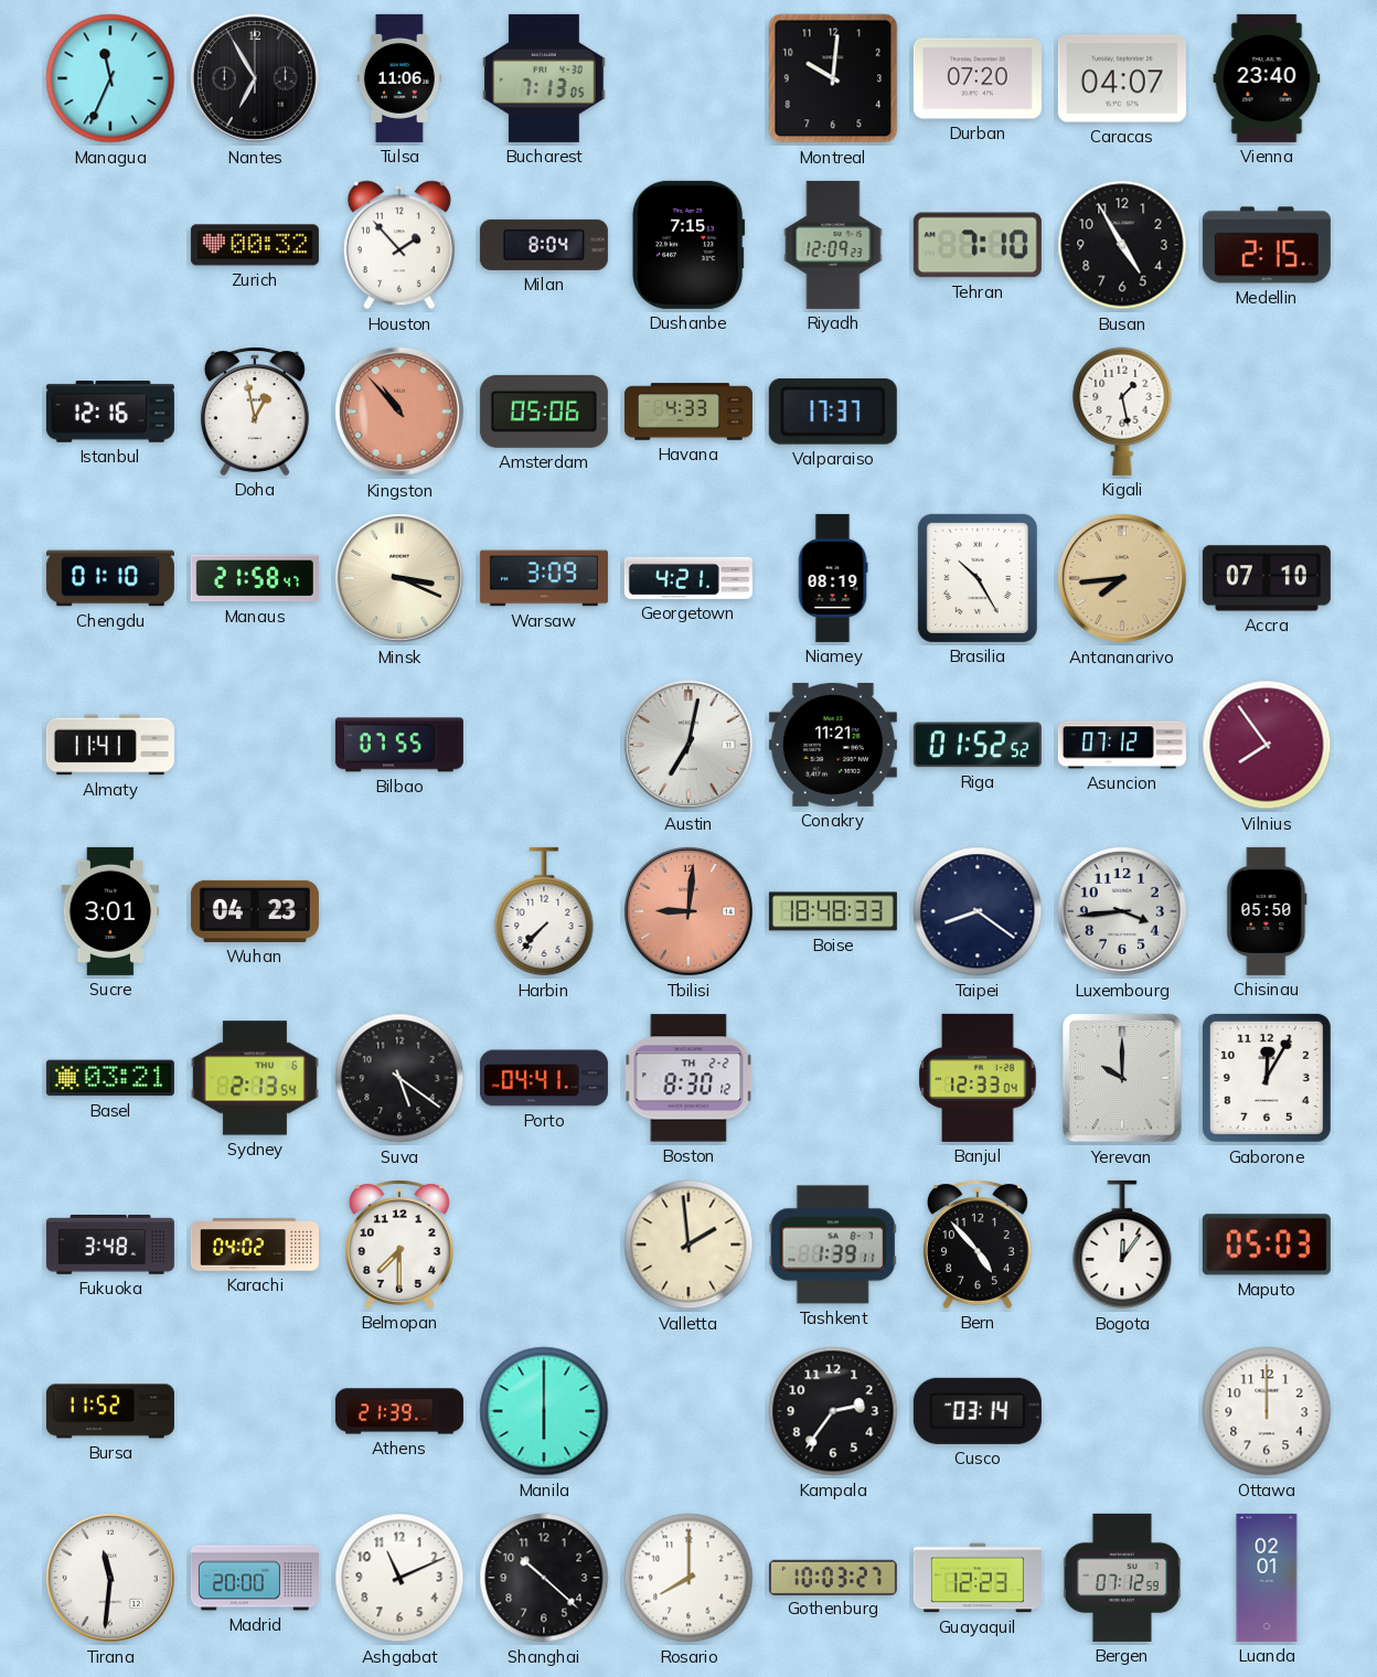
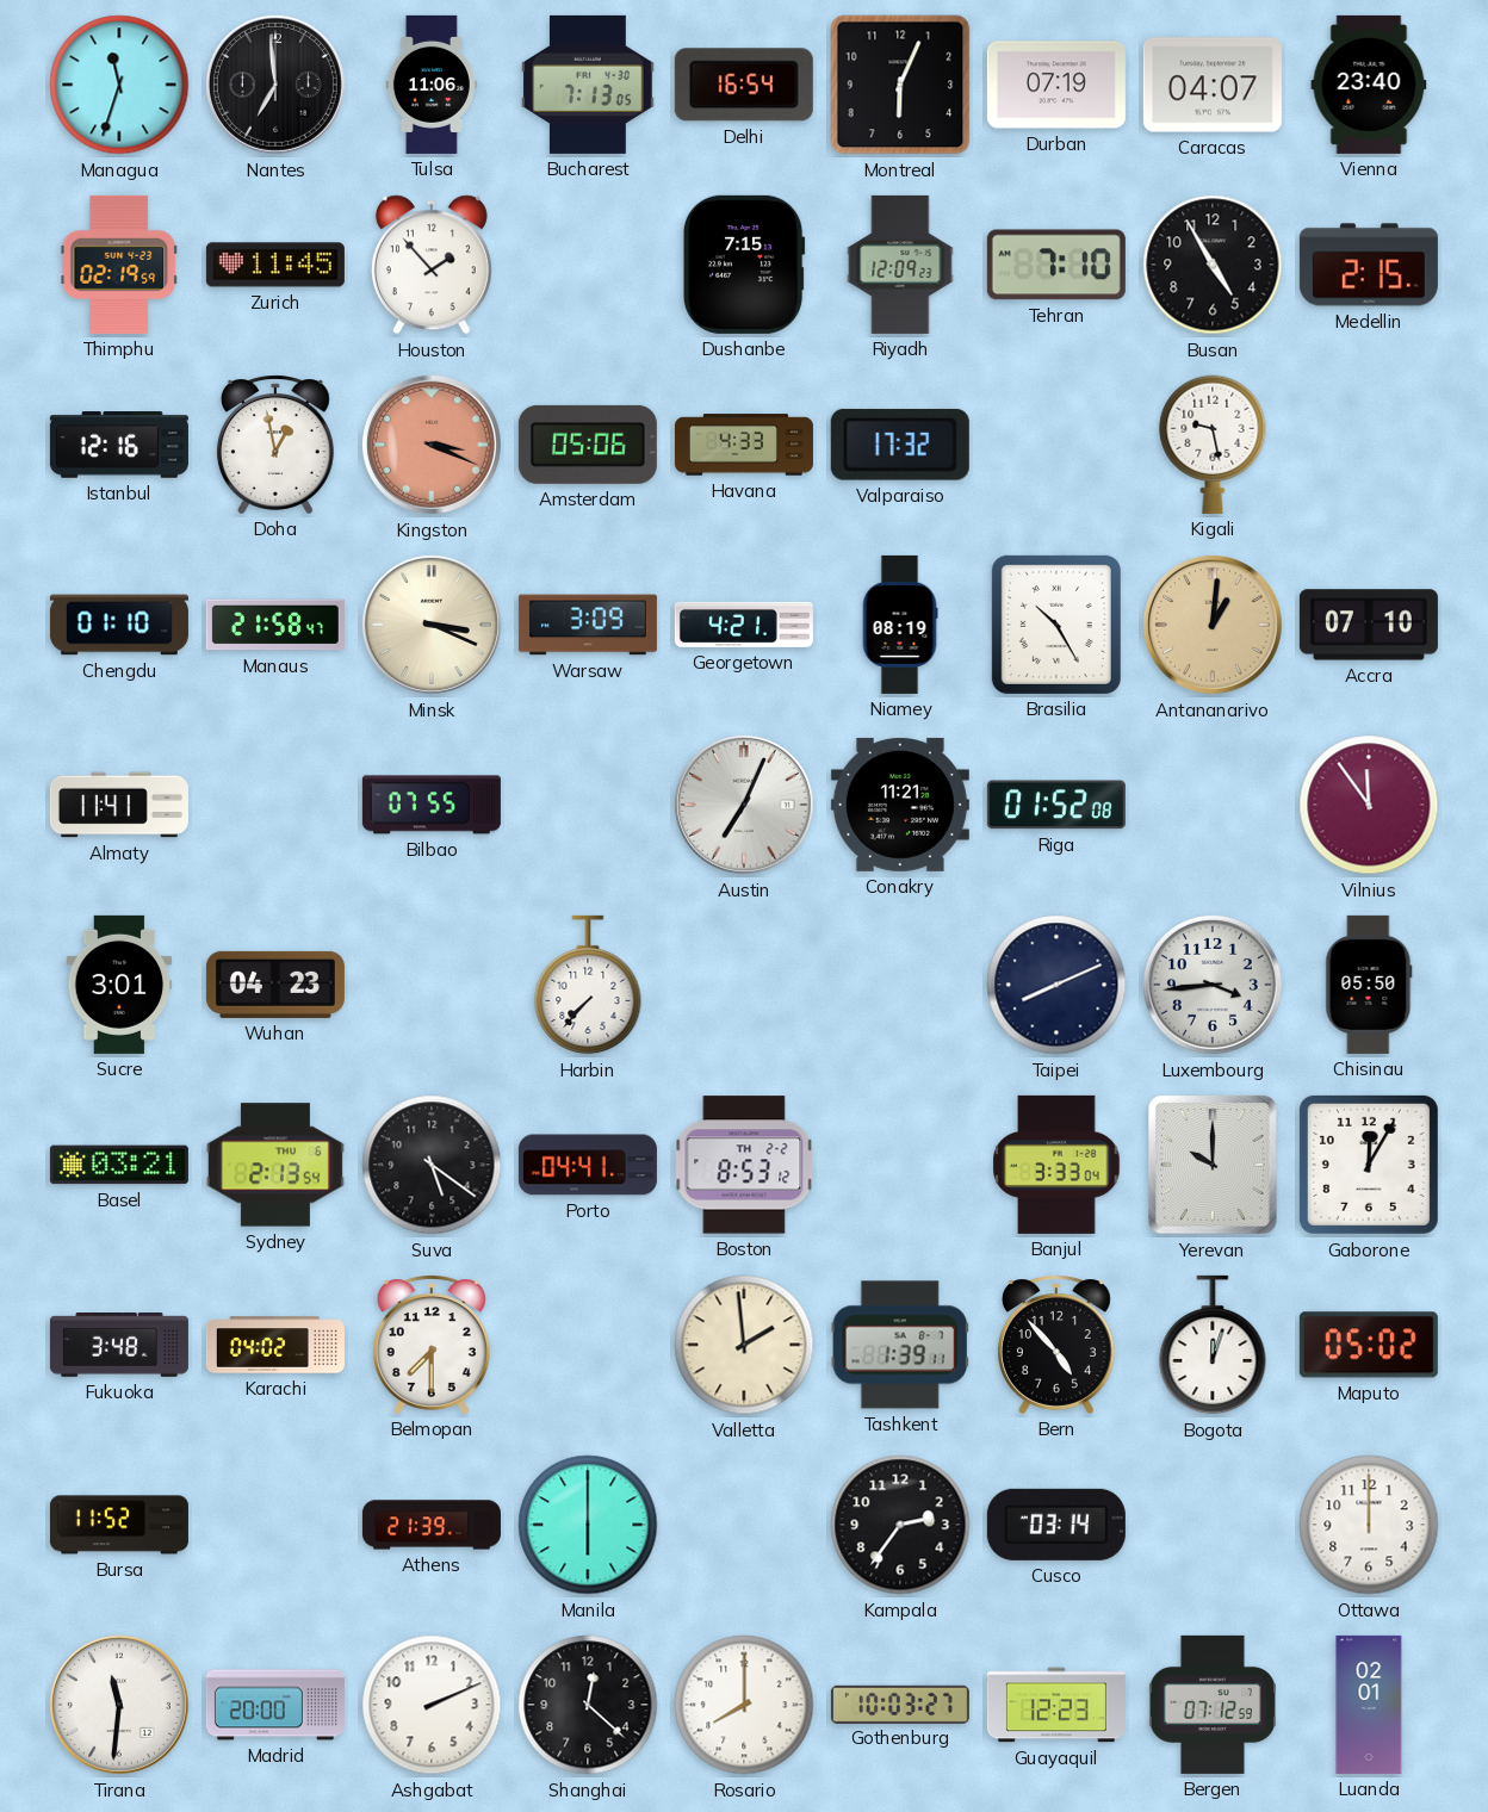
Managua: 11:34 -> 11:33 (119, 85)
Nantes: 6:55 -> 6:59 (275, 85)
Delhi: none -> 16:54 (744, 85)
Montreal: 10:01 -> 6:04 (900, 85)
Durban: 07:20 -> 07:19 (1056, 85)
Thimphu: none -> 02:19 (119, 265)
Zurich: 00:32 -> 11:45 (275, 265)
Milan: 8:04 -> none (544, 245)
Kingston: 10:53 -> 3:19 (432, 445)
Valparaiso: 17:37 -> 17:32 (900, 445)
Kigali: 1:28 -> 9:28 (1213, 445)
Antananarivo: 7:44 -> 1:01 (1213, 625)
Austin: 7:02 -> 7:04 (744, 805)
Riga: 01:52:52 -> 01:52:08 (1056, 805)
Asuncion: 07:12 -> none (1122, 745)
Vilnius: 7:54 -> 11:54 (1369, 805)
Tbilisi: 9:01 -> none (688, 911)
Boise: 18:48 -> none (833, 911)
Taipei: 8:21 -> 8:11 (1056, 985)
Boston: 8:30 -> 8:53 (744, 1165)
Banjul: 12:33 -> 3:33 (1056, 1165)
Bogota: 12:06 -> 12:03 (1213, 1345)
Maputo: 05:03 -> 05:02 (1369, 1345)
Ashgabat: 11:11 -> 2:11 (432, 1705)
Shanghai: 10:22 -> 12:22 (588, 1705)
